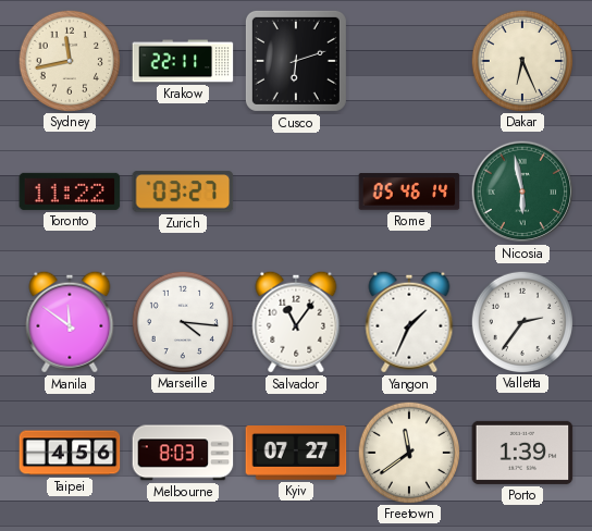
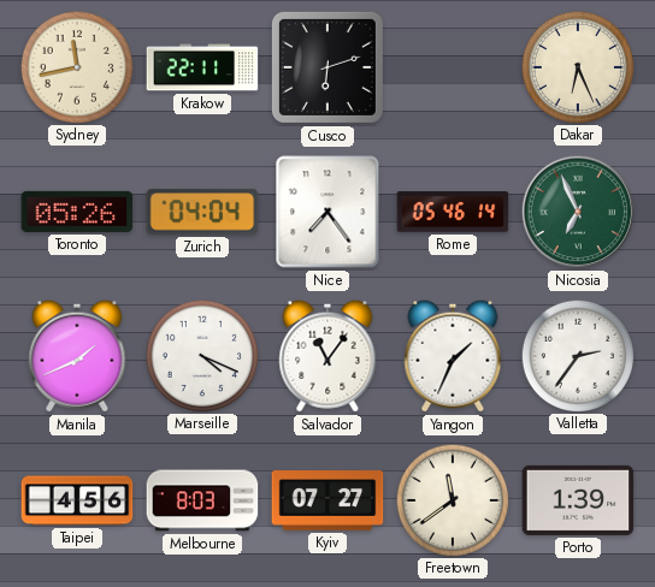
Toronto: 11:22 -> 05:26 (77, 212)
Zurich: 03:27 -> 04:04 (202, 212)
Nice: none -> 7:24 (327, 212)
Nicosia: 5:58 -> 6:56 (578, 212)
Manila: 11:51 -> 1:41 (77, 356)
Marseille: 4:16 -> 4:19 (201, 355)
